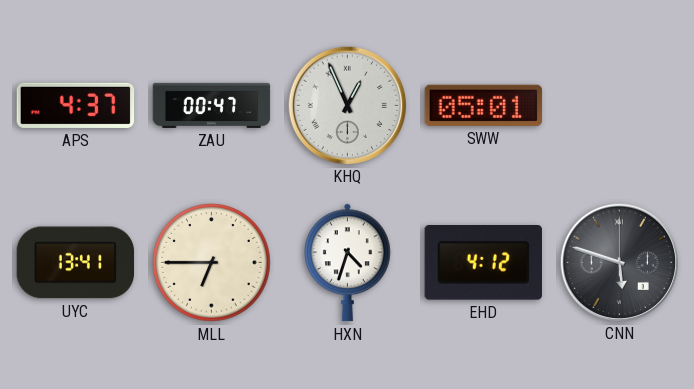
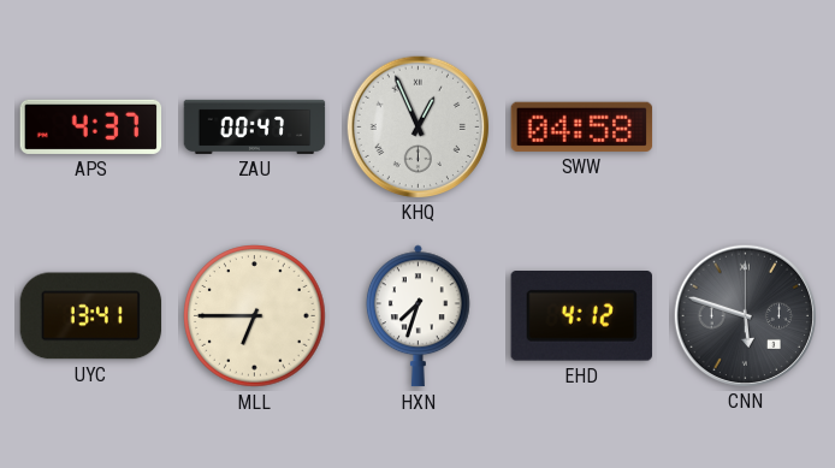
SWW: 05:01 -> 04:58 (582, 126)
HXN: 4:33 -> 7:33 (419, 316)
